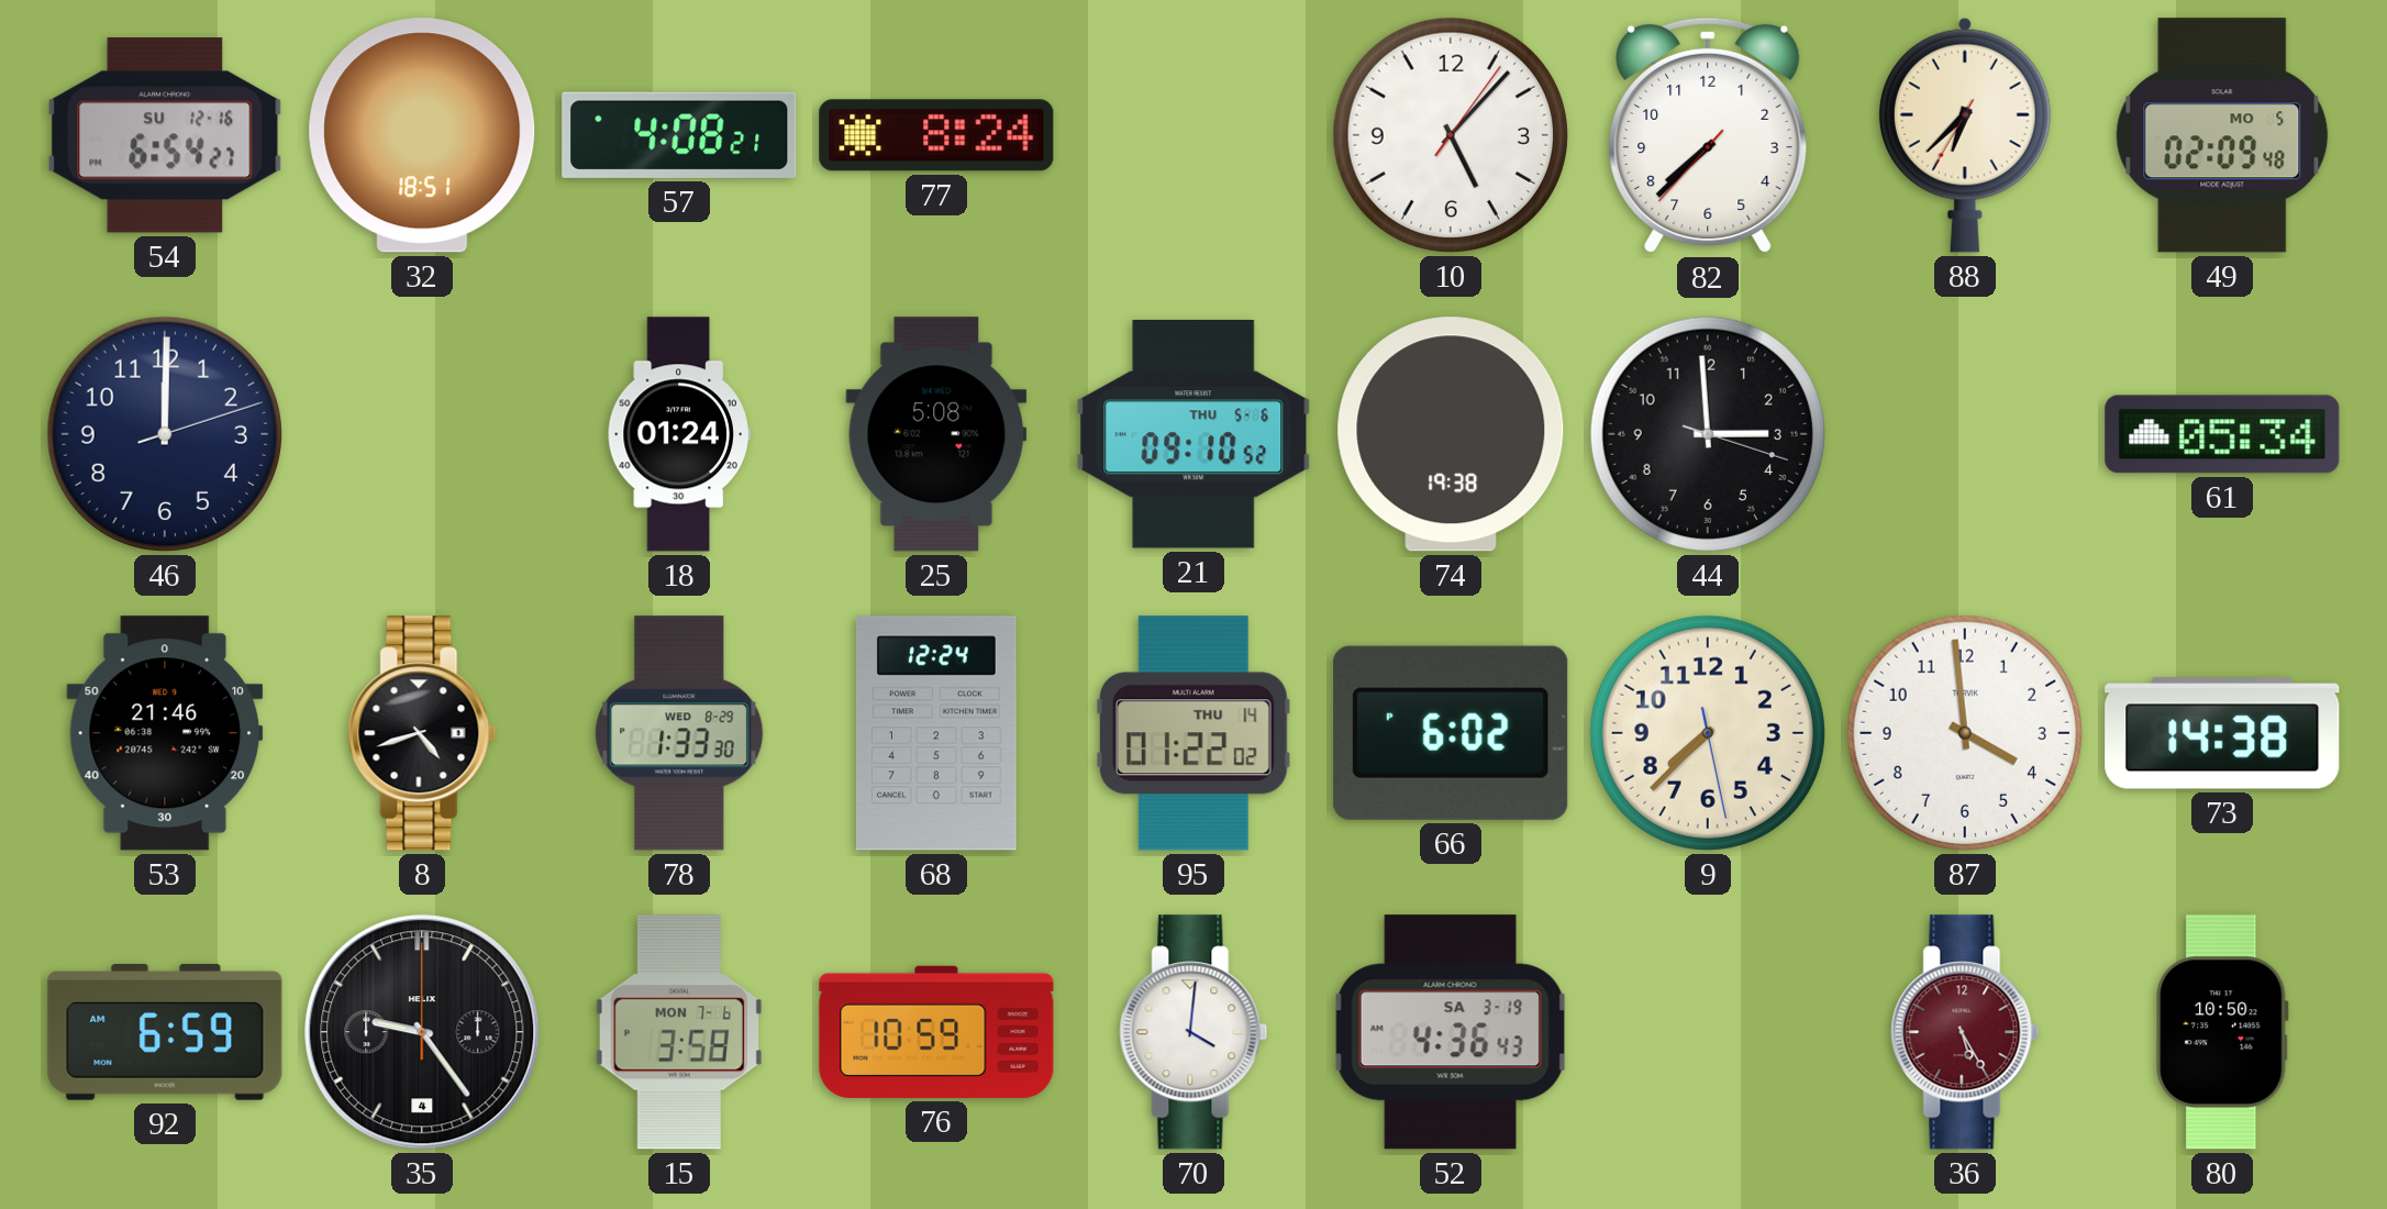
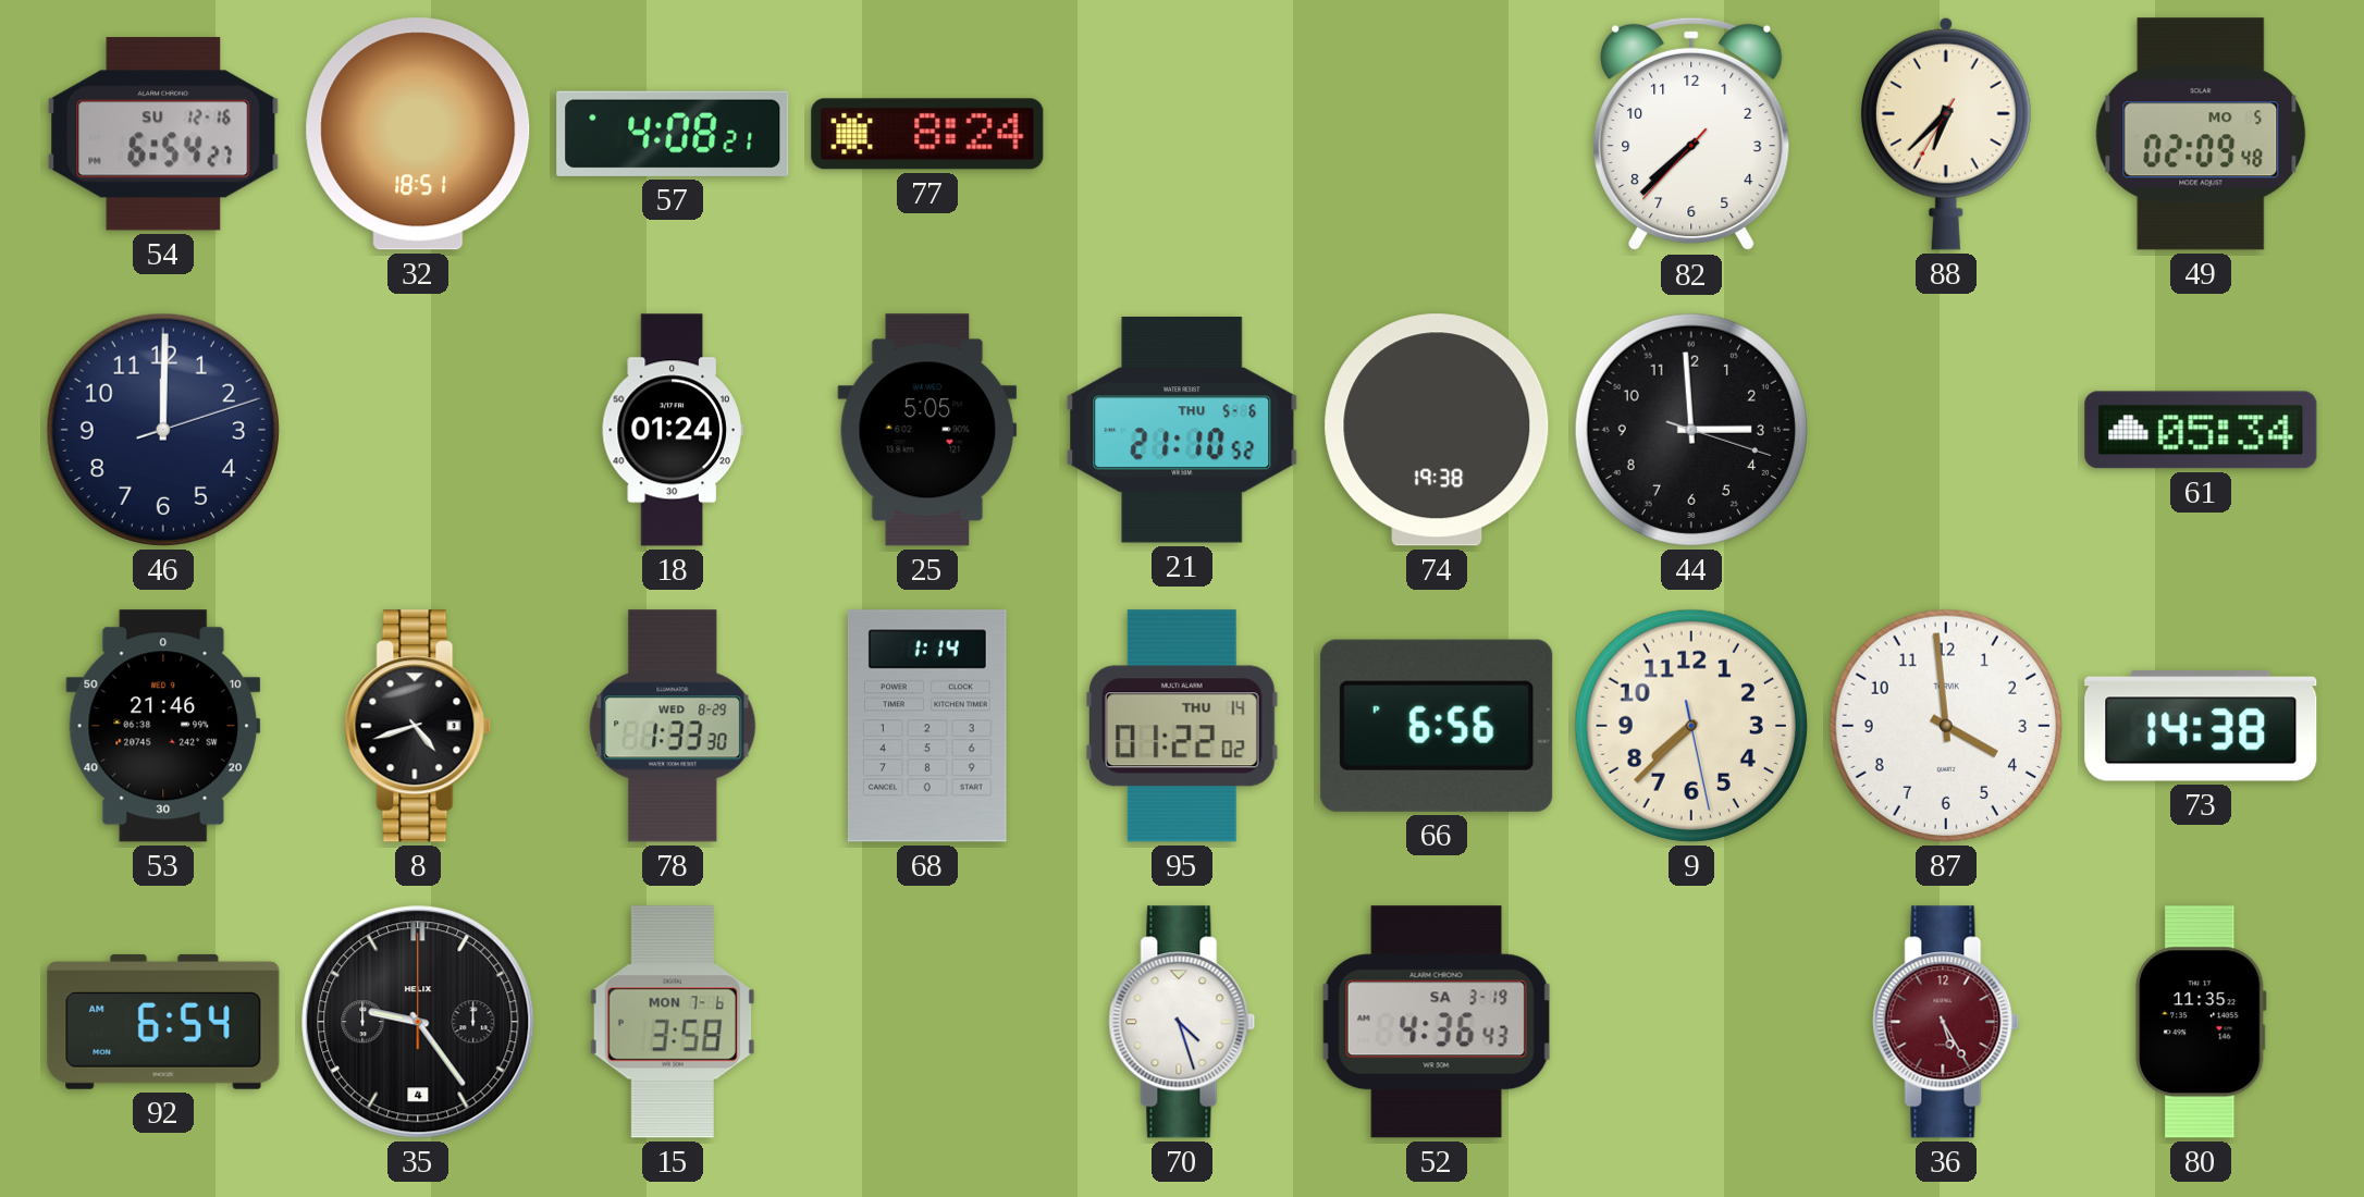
10: 5:07 -> none (1451, 135)
25: 5:08 -> 5:05 (927, 430)
21: 09:10 -> 21:10 (1182, 431)
68: 12:24 -> 1:14 (927, 726)
66: 6:02 -> 6:56 (1437, 726)
92: 6:59 -> 6:54 (163, 1022)
76: 10:59 -> none (936, 1032)
70: 4:01 -> 4:27 (1182, 1022)
80: 10:50 -> 11:35 (2201, 1022)
